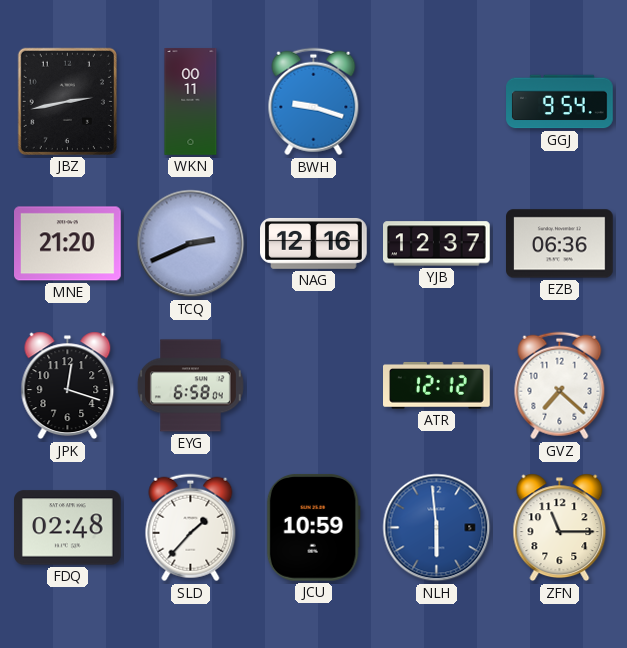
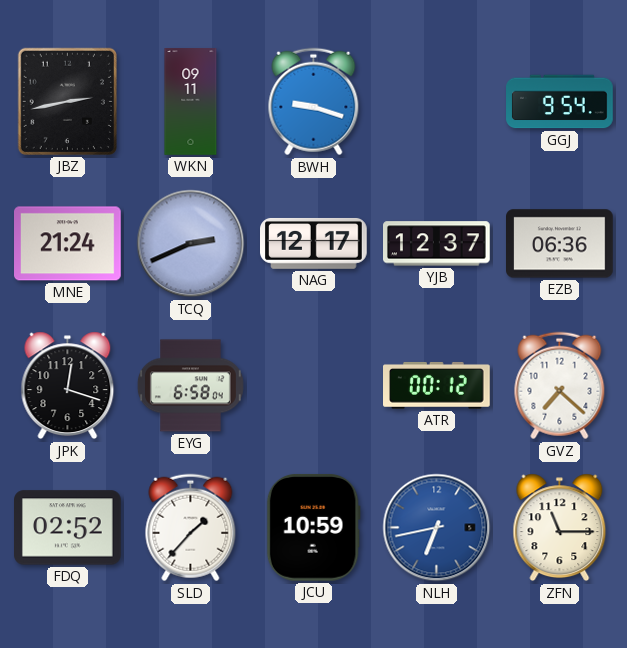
WKN: 00:11 -> 09:11 (191, 102)
MNE: 21:20 -> 21:24 (68, 244)
NAG: 12:16 -> 12:17 (314, 243)
ATR: 12:12 -> 00:12 (437, 386)
FDQ: 02:48 -> 02:52 (68, 528)
NLH: 5:59 -> 6:43 (437, 528)
